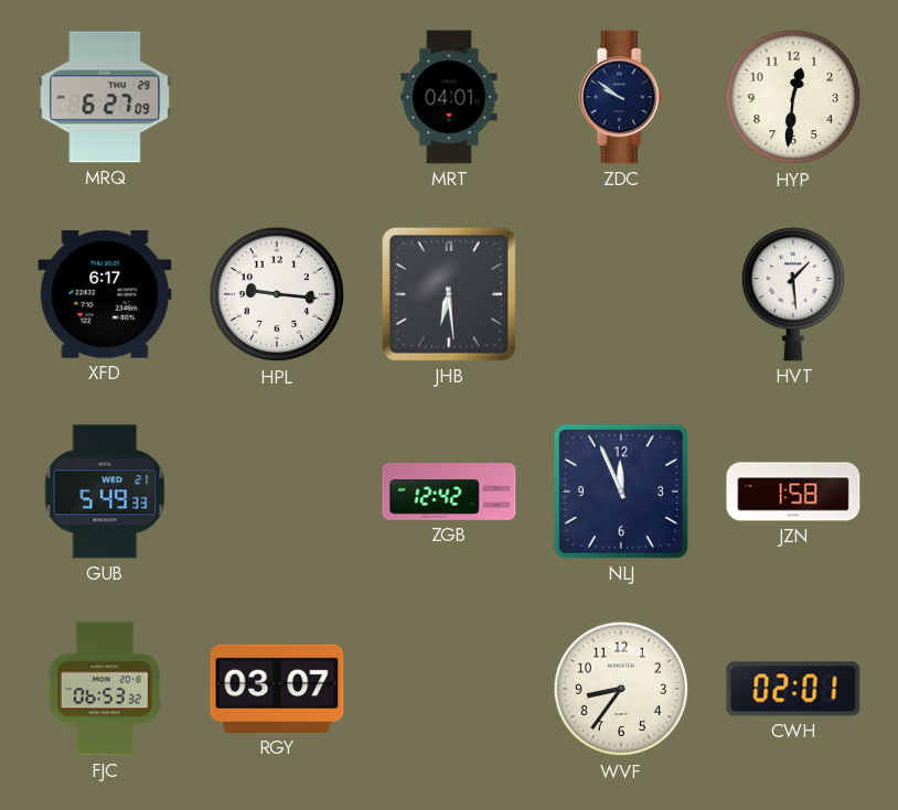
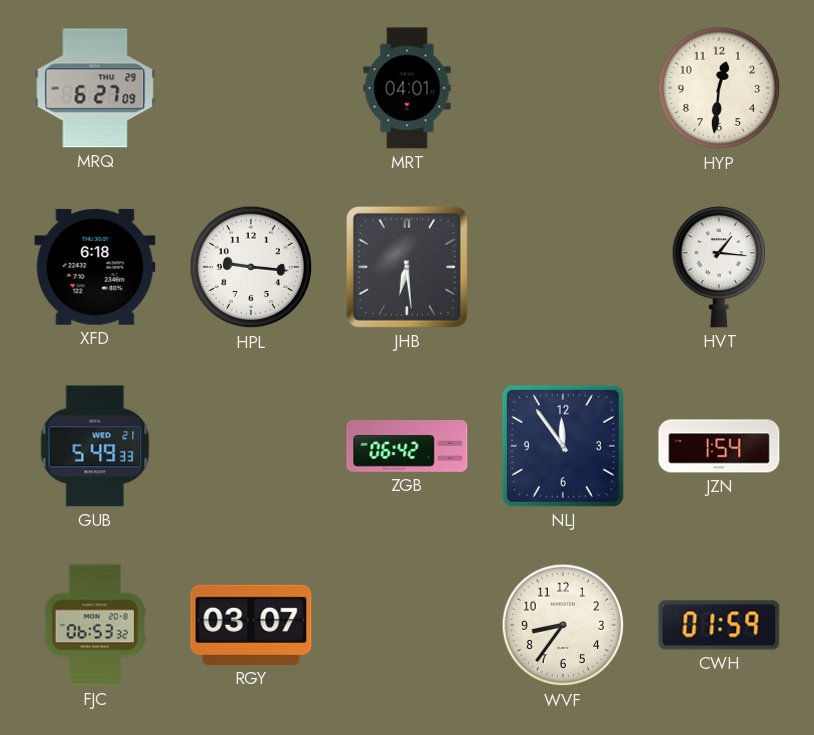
ZDC: 9:51 -> none (621, 97)
XFD: 6:17 -> 6:18 (95, 267)
HVT: 1:29 -> 1:16 (718, 267)
ZGB: 12:42 -> 06:42 (407, 447)
NLJ: 11:56 -> 11:54 (563, 446)
JZN: 1:58 -> 1:54 (719, 446)
CWH: 02:01 -> 01:59 (719, 625)
